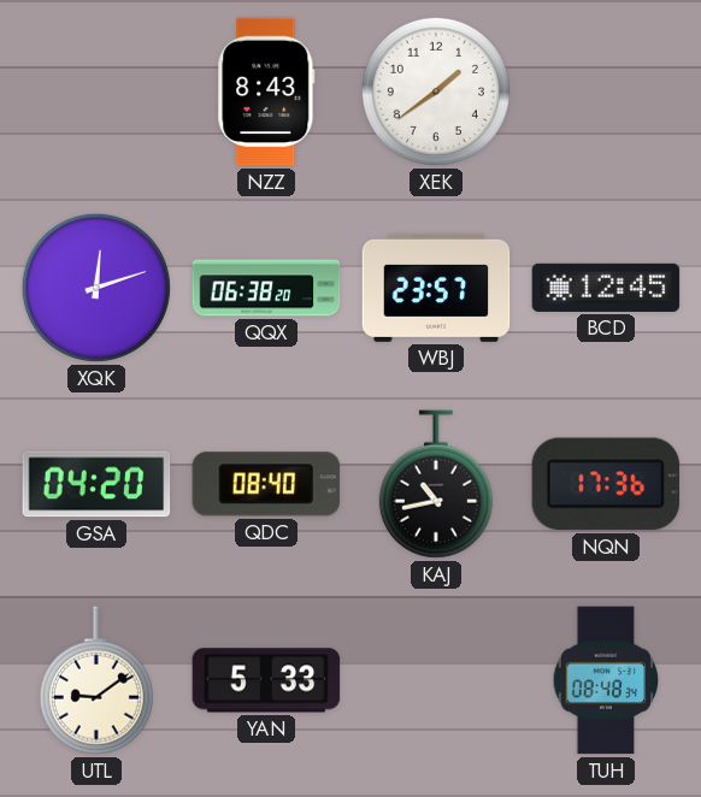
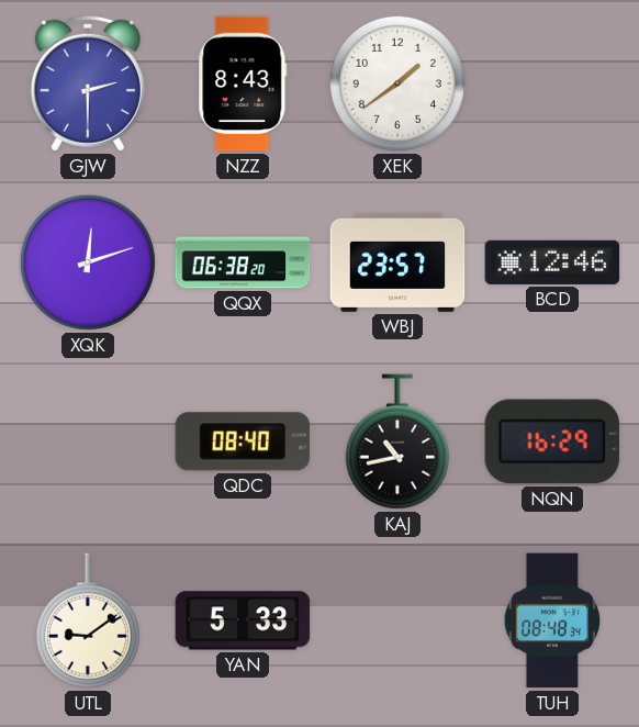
GJW: none -> 2:30 (88, 83)
BCD: 12:45 -> 12:46 (552, 262)
GSA: 04:20 -> none (96, 484)
NQN: 17:36 -> 16:29 (552, 441)
